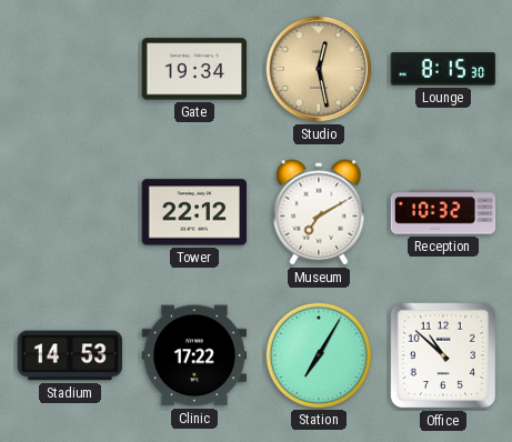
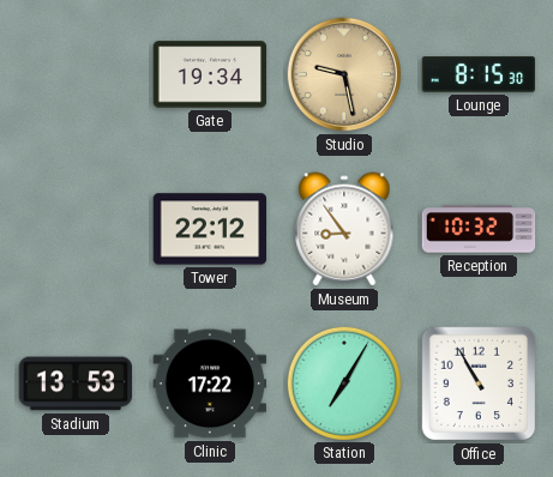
Studio: 12:28 -> 9:28 (344, 74)
Museum: 7:10 -> 8:54 (344, 229)
Stadium: 14:53 -> 13:53 (76, 384)
Office: 10:52 -> 10:55 (479, 384)
